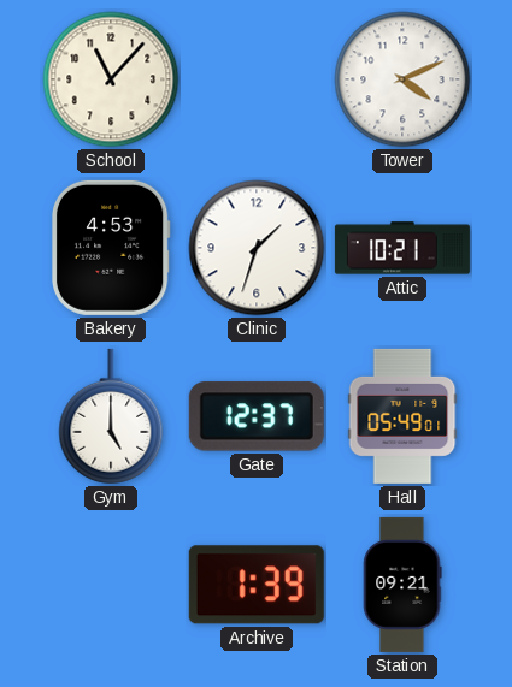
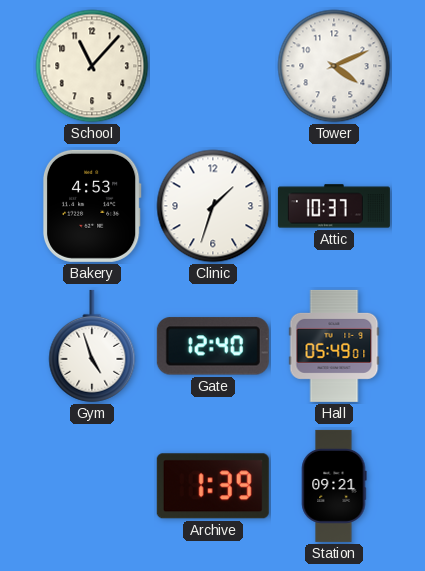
Attic: 10:21 -> 10:37 (334, 206)
Gym: 5:00 -> 4:57 (92, 346)
Gate: 12:37 -> 12:40 (213, 346)
